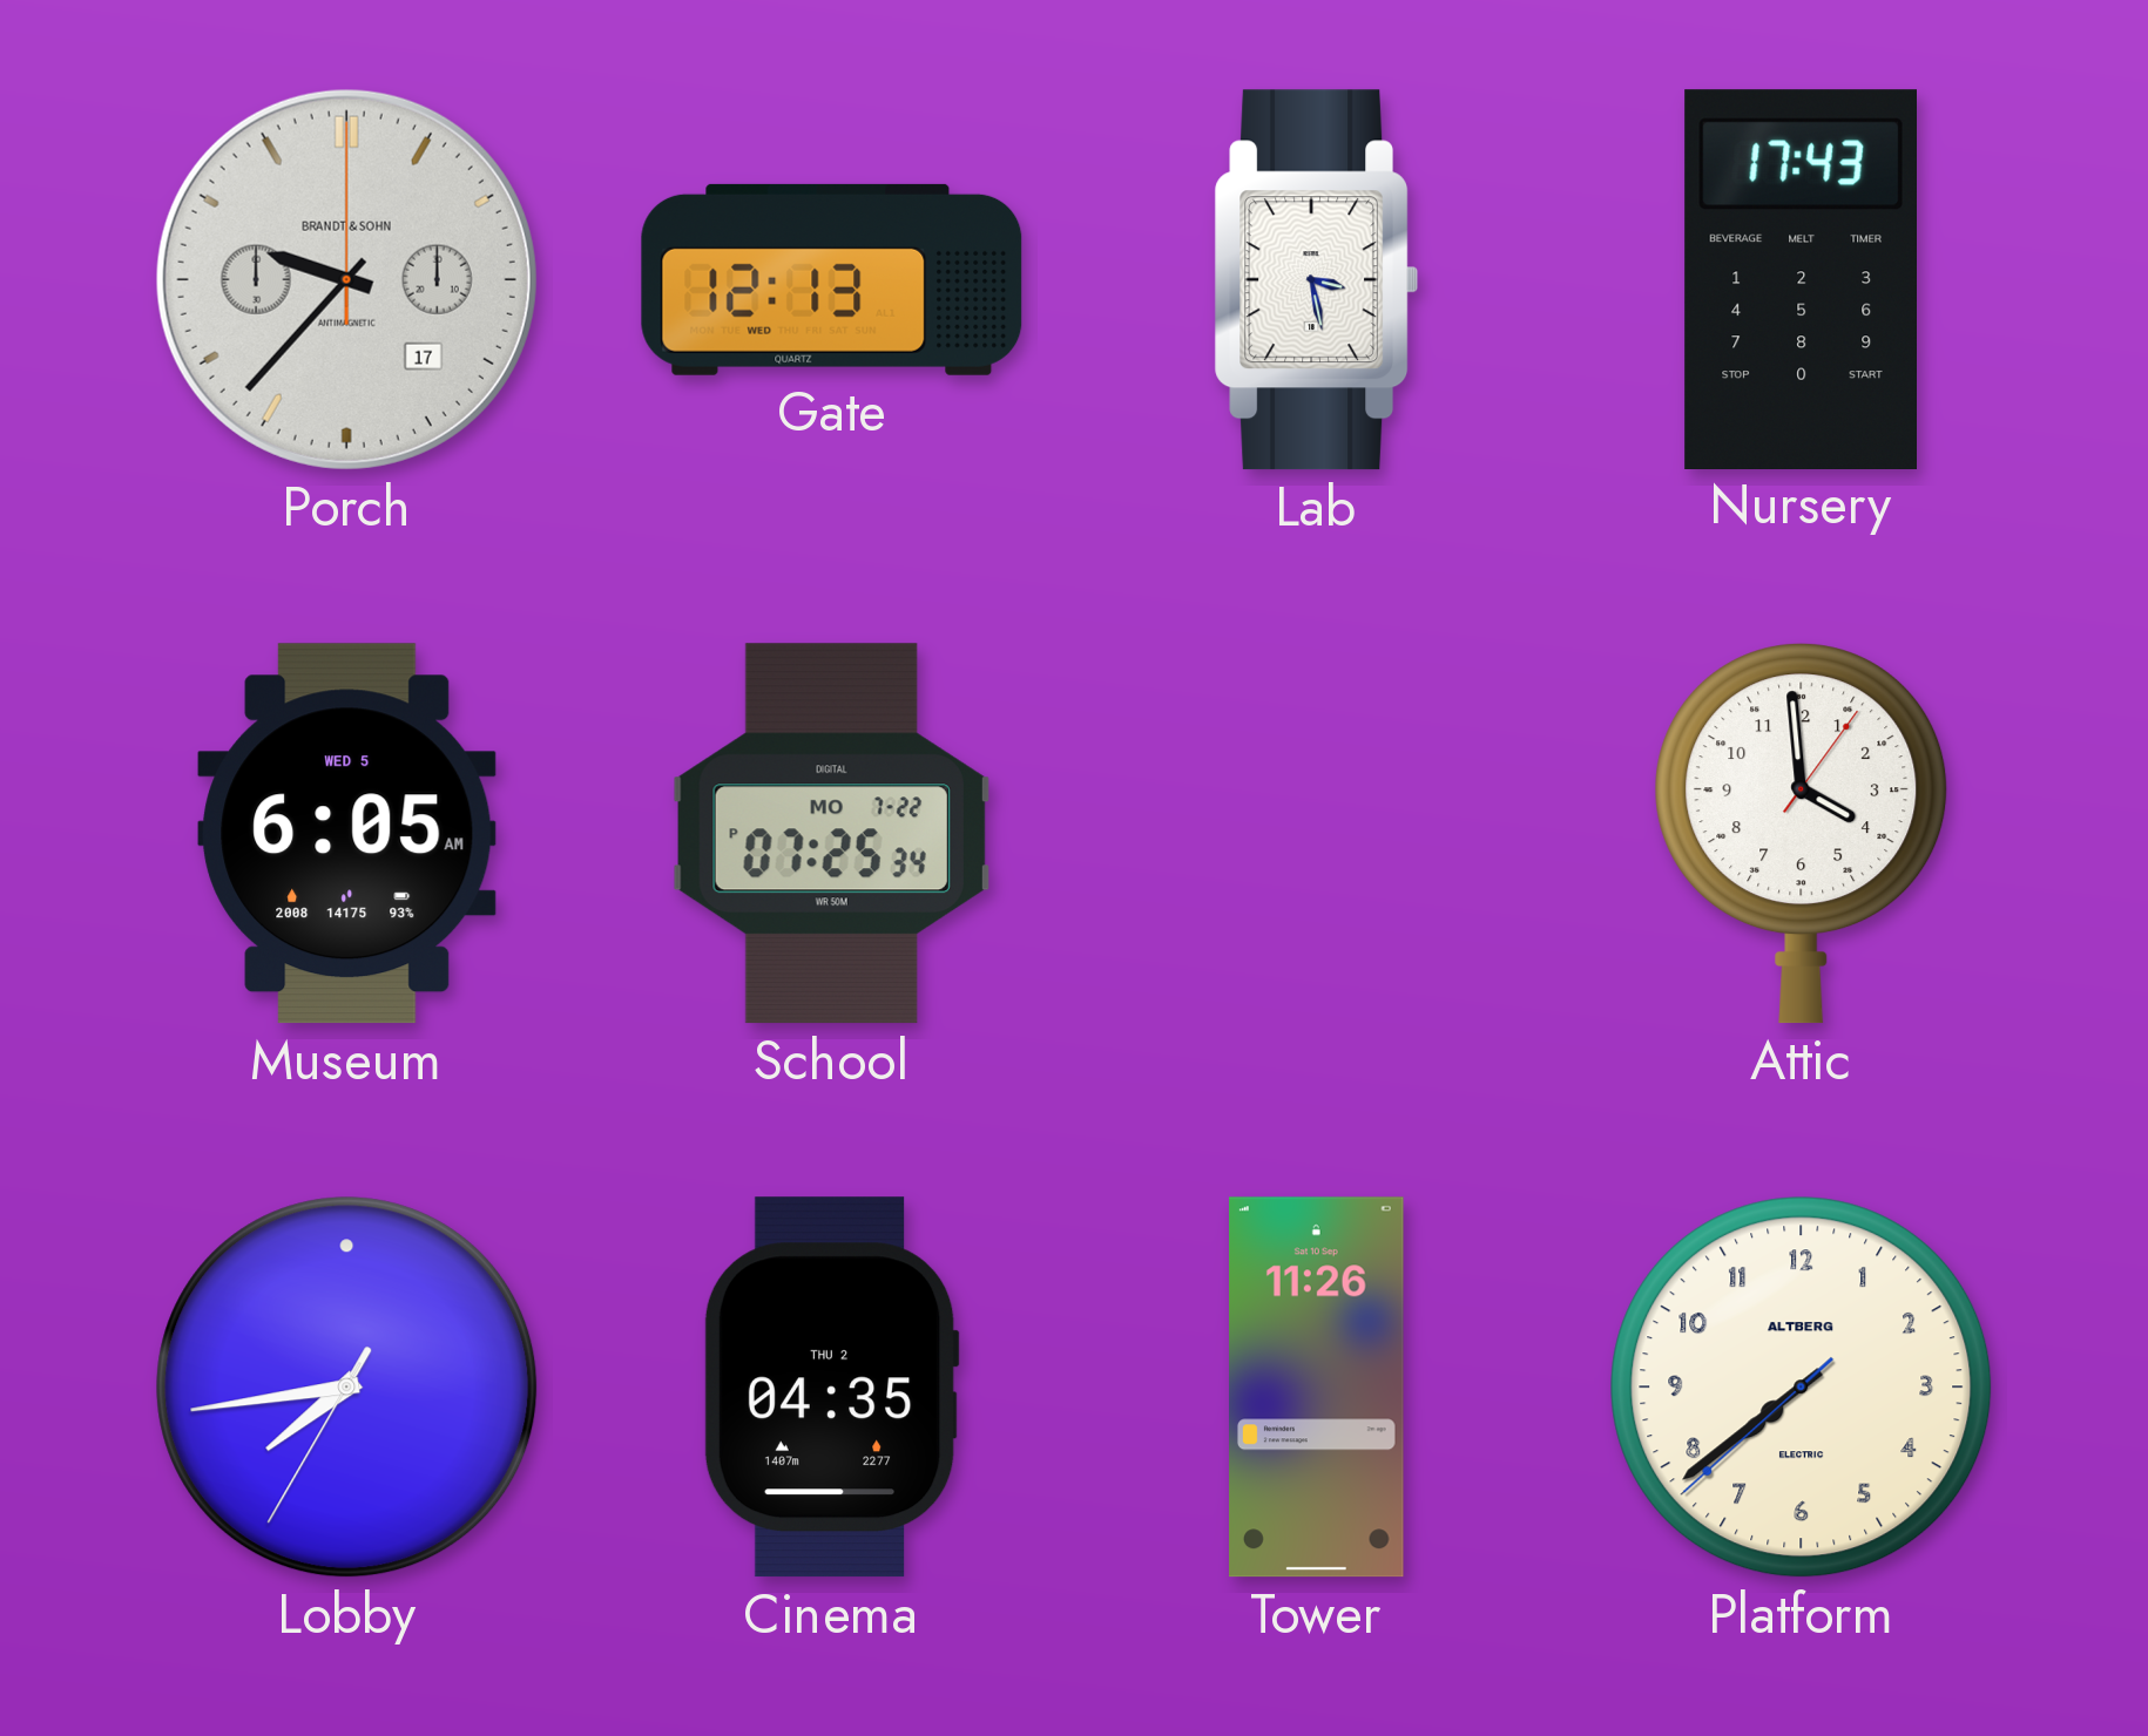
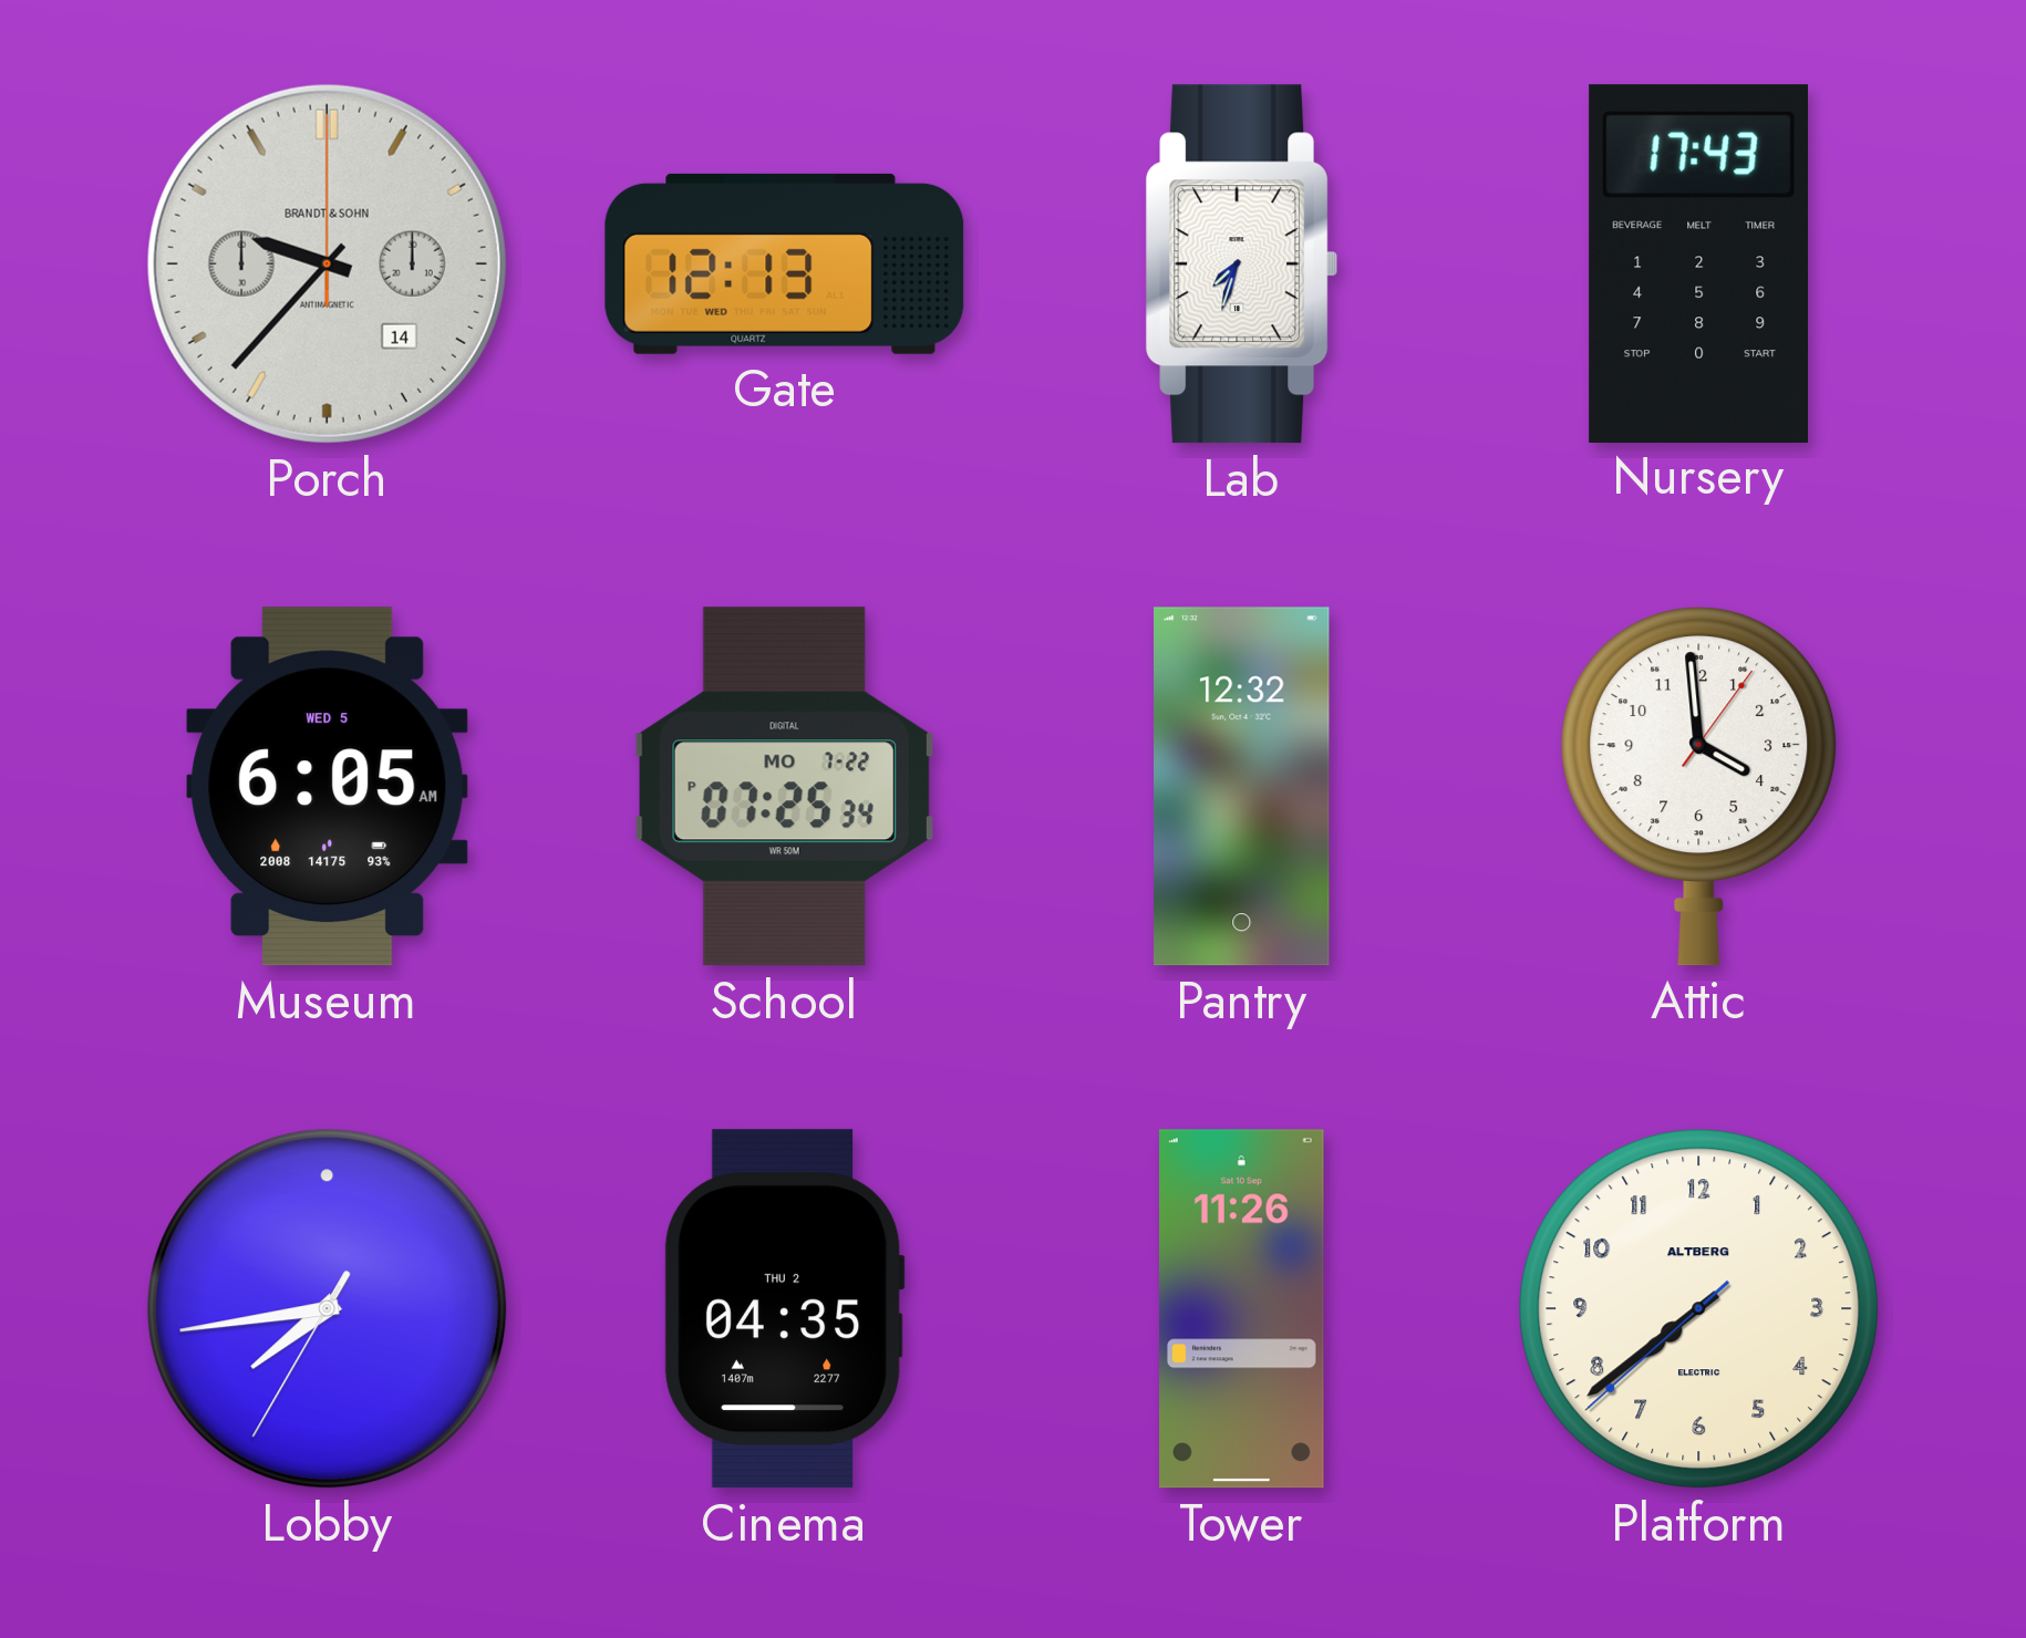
Porch date: 17 -> 14 (327, 263)
Lab: 3:28 -> 7:33 (1241, 265)
Pantry: none -> 12:32 (1242, 787)
